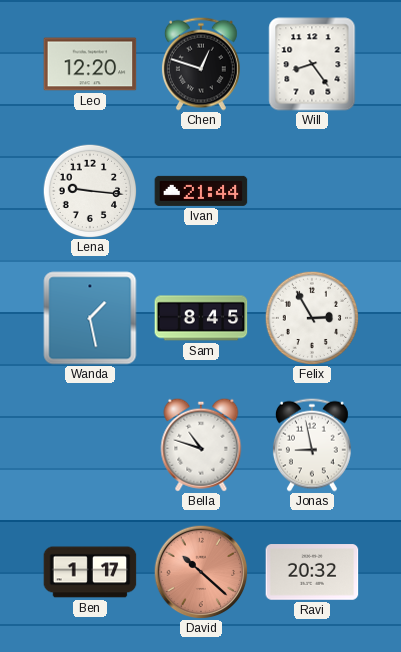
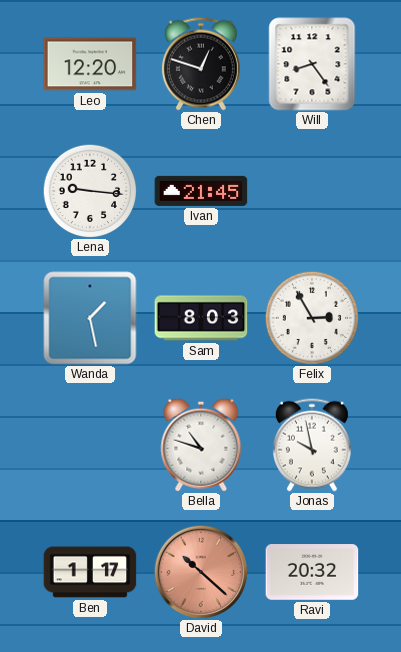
Ivan: 21:44 -> 21:45 (201, 191)
Sam: 8:45 -> 8:03 (201, 318)
Jonas: 8:58 -> 9:58 (312, 445)
